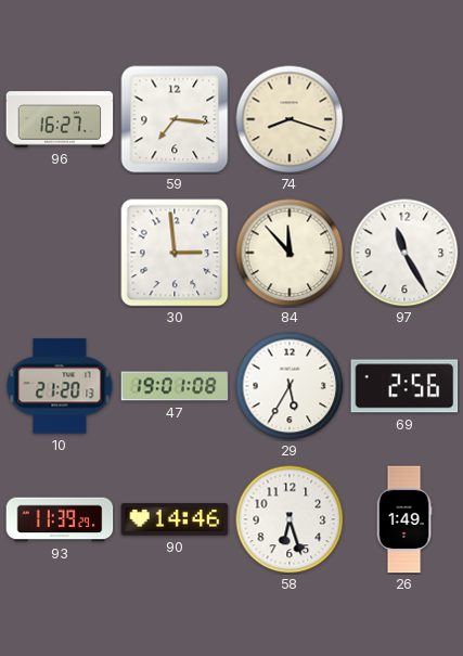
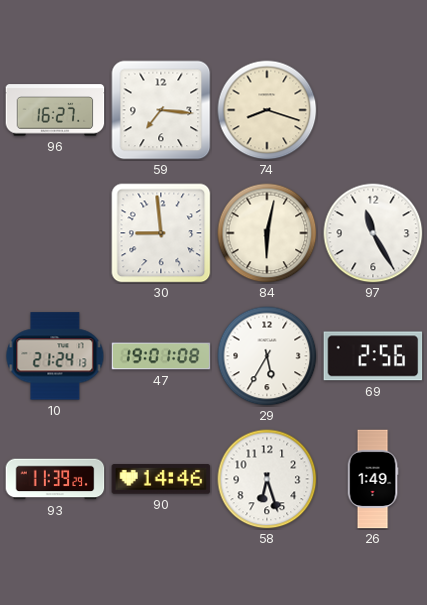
30: 2:59 -> 8:59 (161, 233)
84: 11:53 -> 6:02 (267, 233)
10: 21:20 -> 21:24 (55, 356)
